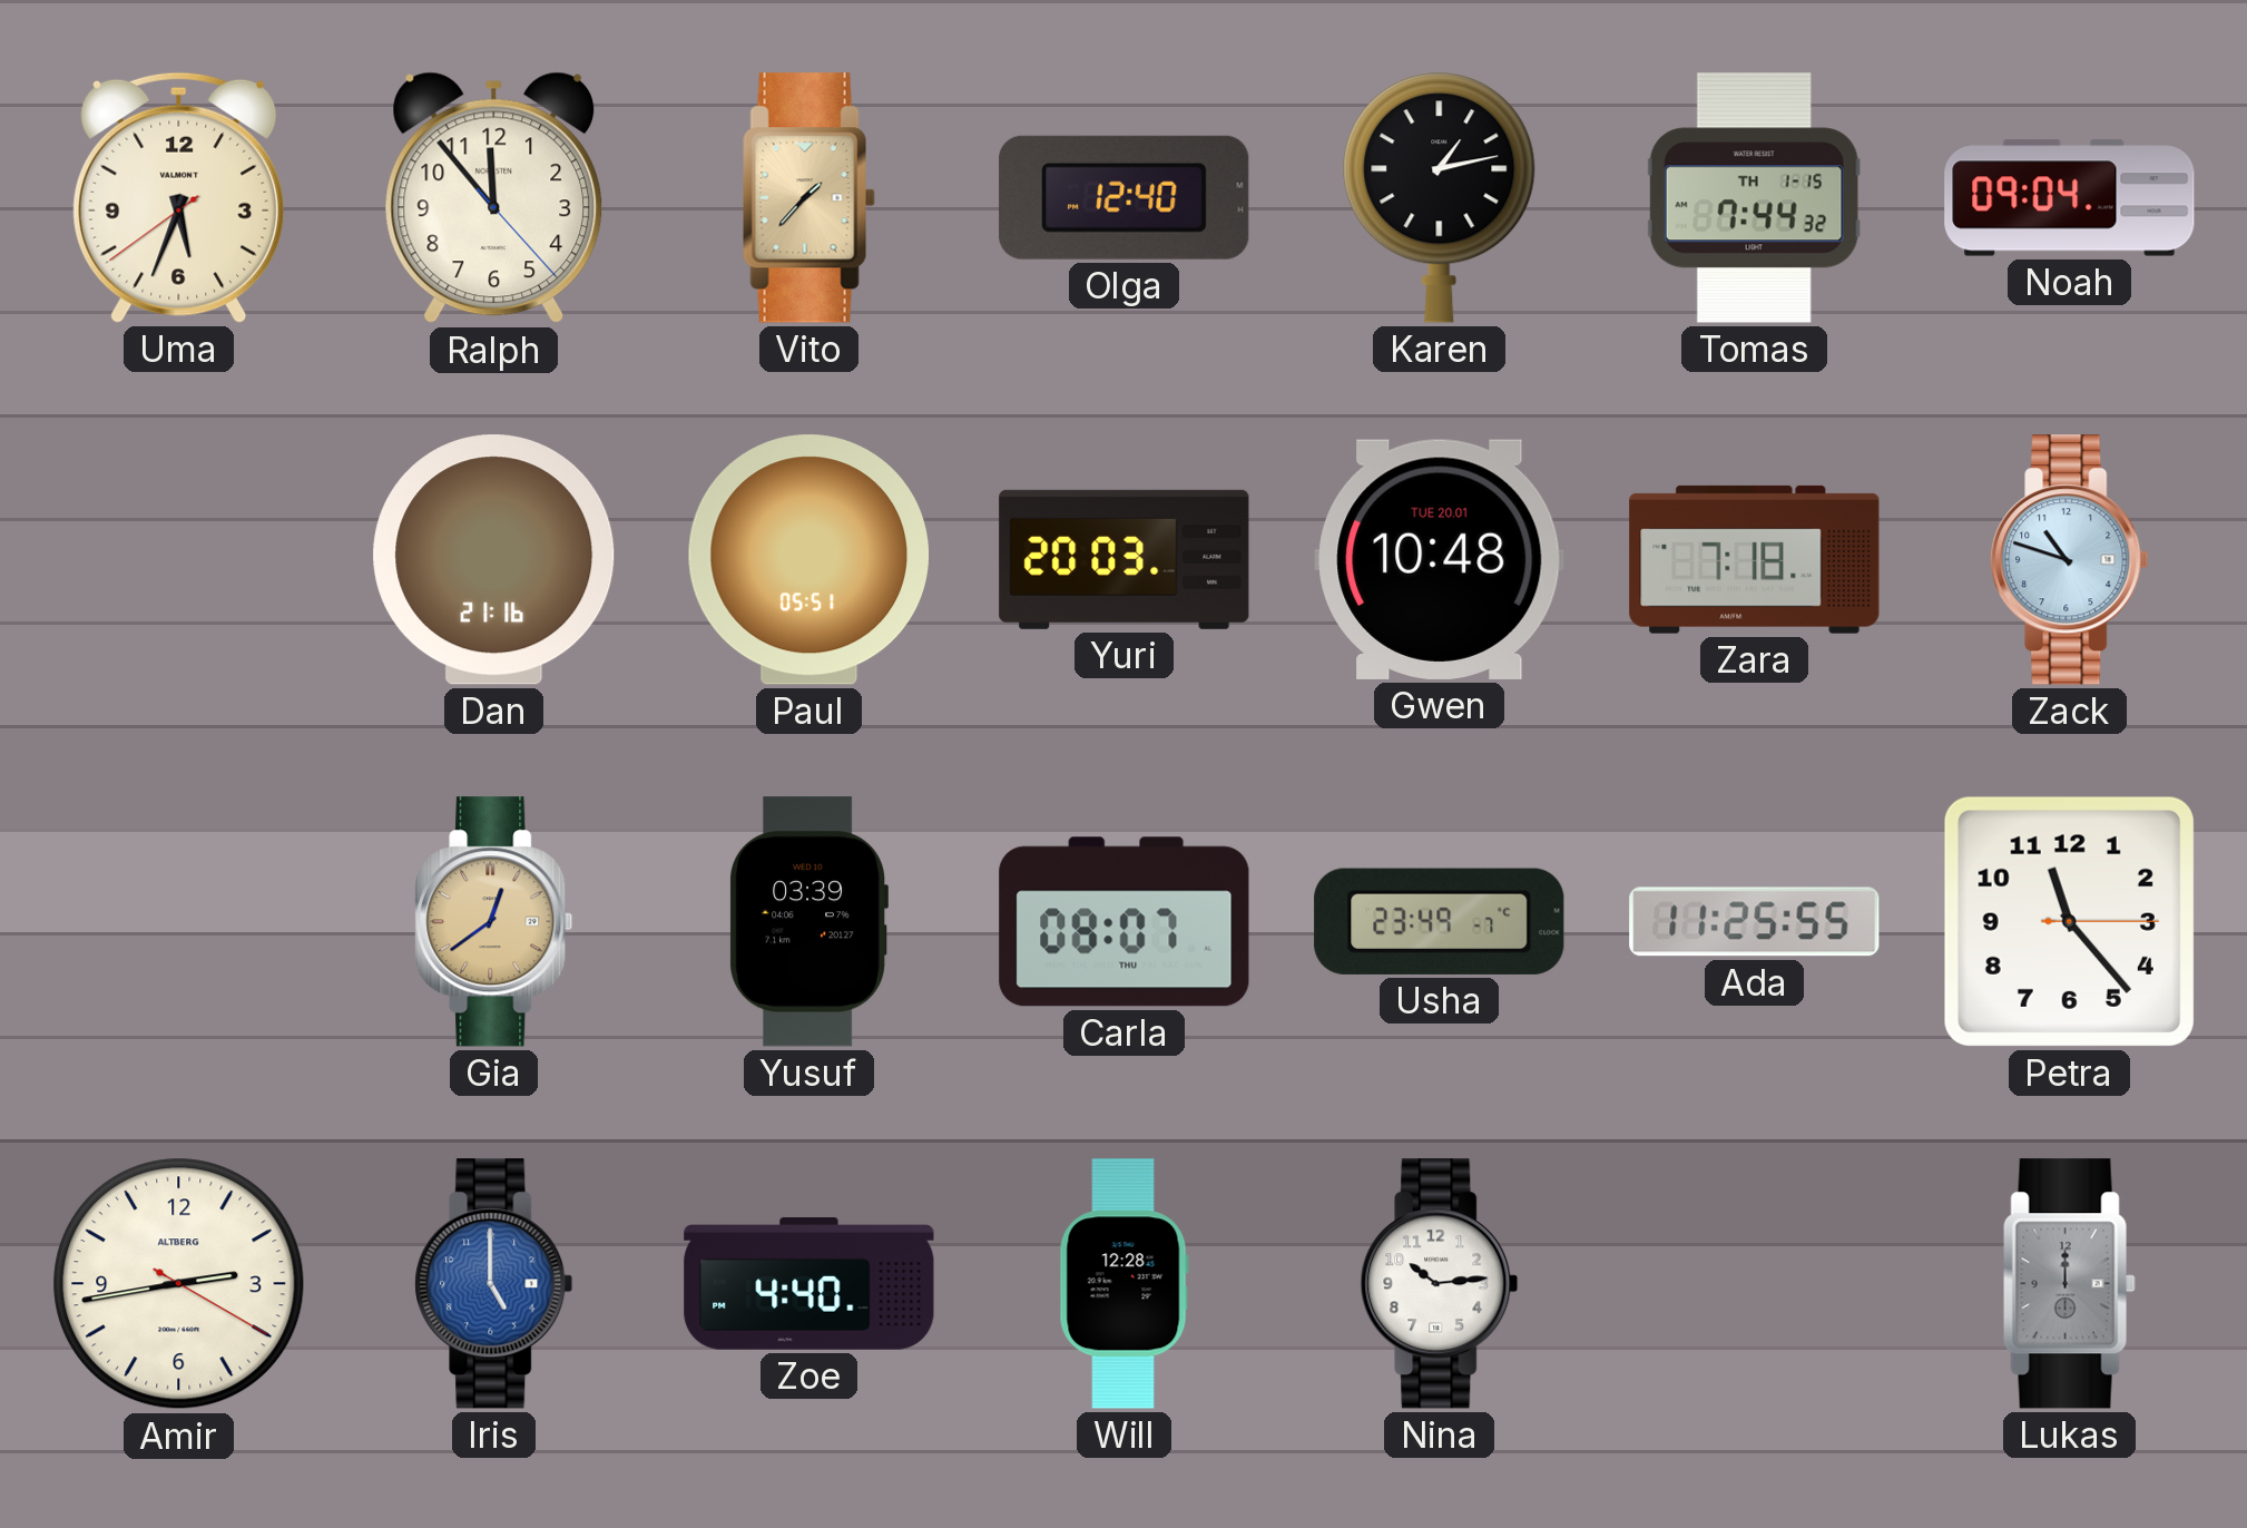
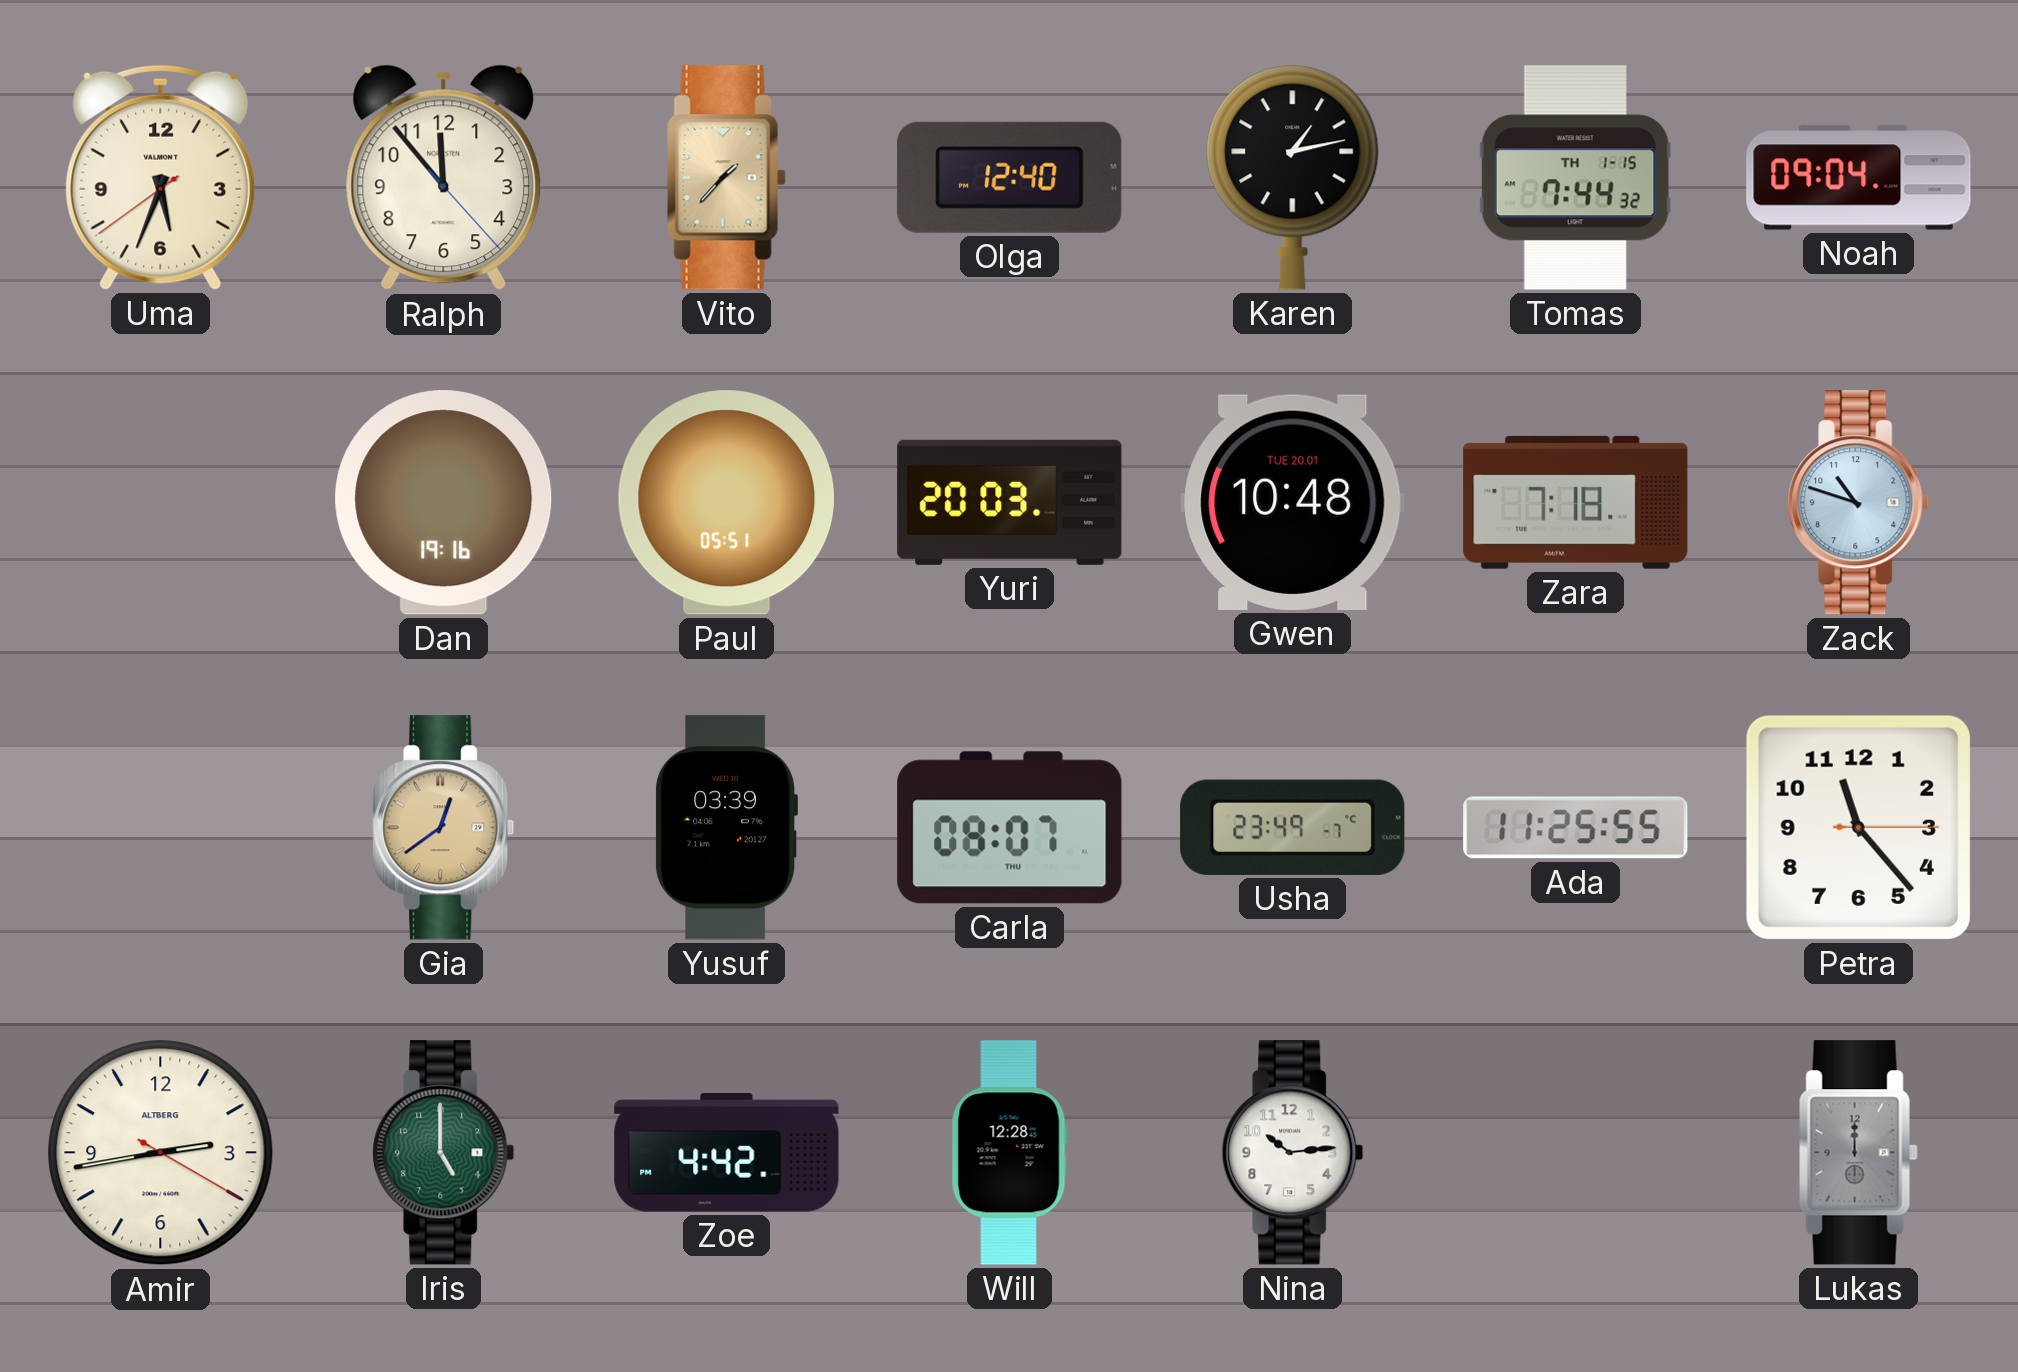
Dan: 21:16 -> 19:16 (444, 503)
Iris dial: blue -> green (444, 1153)
Zoe: 4:40 -> 4:42 (727, 1153)
